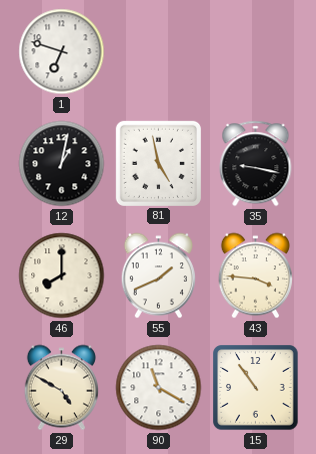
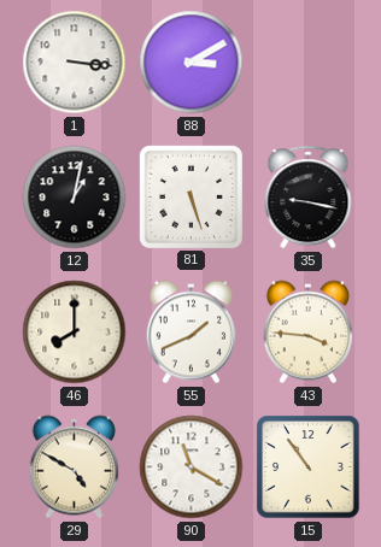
1: 6:48 -> 3:16 (75, 63)
88: none -> 3:10 (192, 63)
81: 4:58 -> 5:27 (190, 196)
